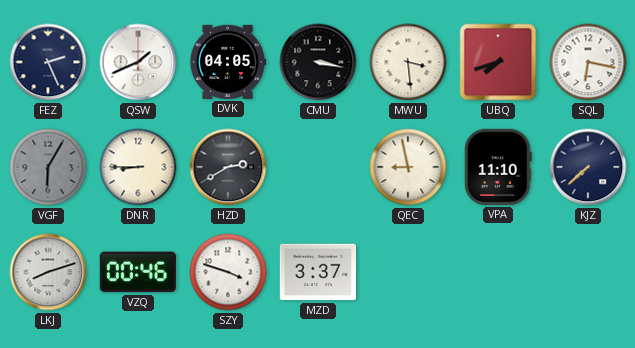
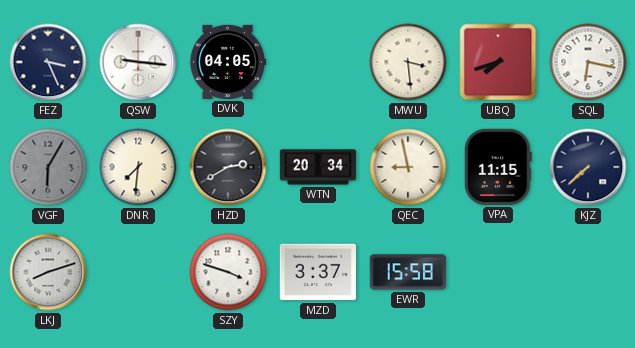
FEZ: 2:26 -> 3:26 (48, 62)
QSW: 1:41 -> 9:16 (138, 62)
CMU: 3:17 -> none (318, 62)
DNR: 8:45 -> 7:31 (138, 167)
WTN: none -> 20:34 (317, 167)
VPA: 11:10 -> 11:15 (498, 167)
VZQ: 00:46 -> none (138, 272)
EWR: none -> 15:58 (408, 272)
